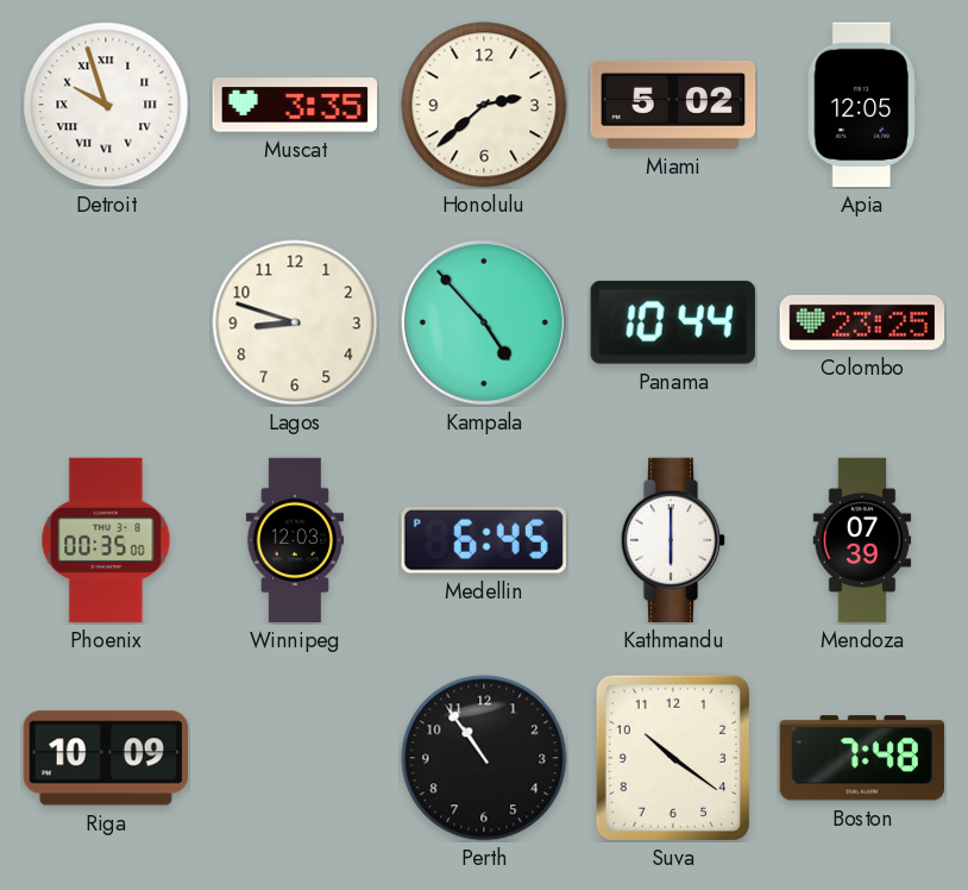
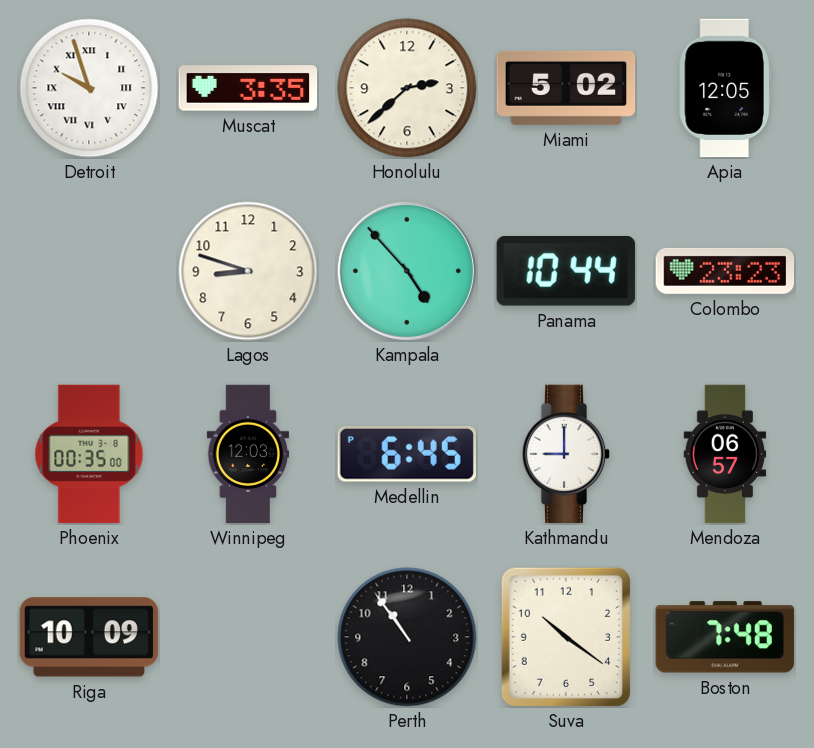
Colombo: 23:25 -> 23:23 (725, 271)
Kathmandu: 6:00 -> 9:00 (566, 454)
Mendoza: 07:39 -> 06:57 (725, 454)
